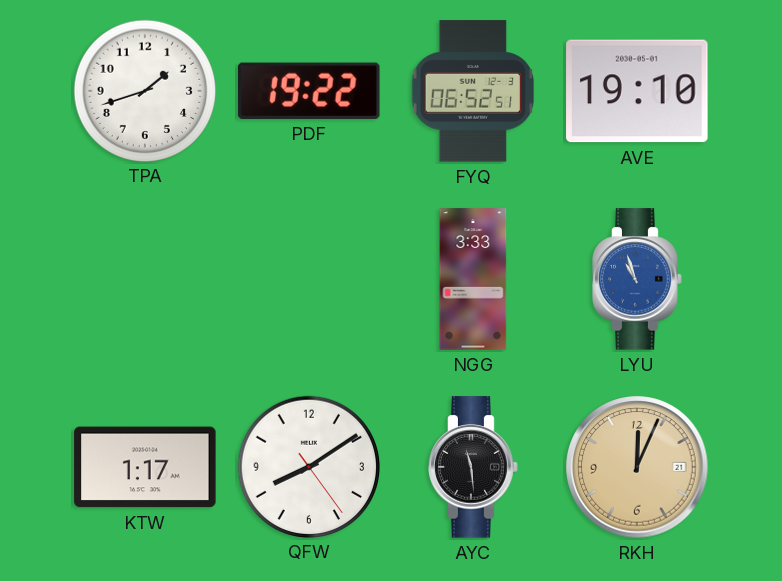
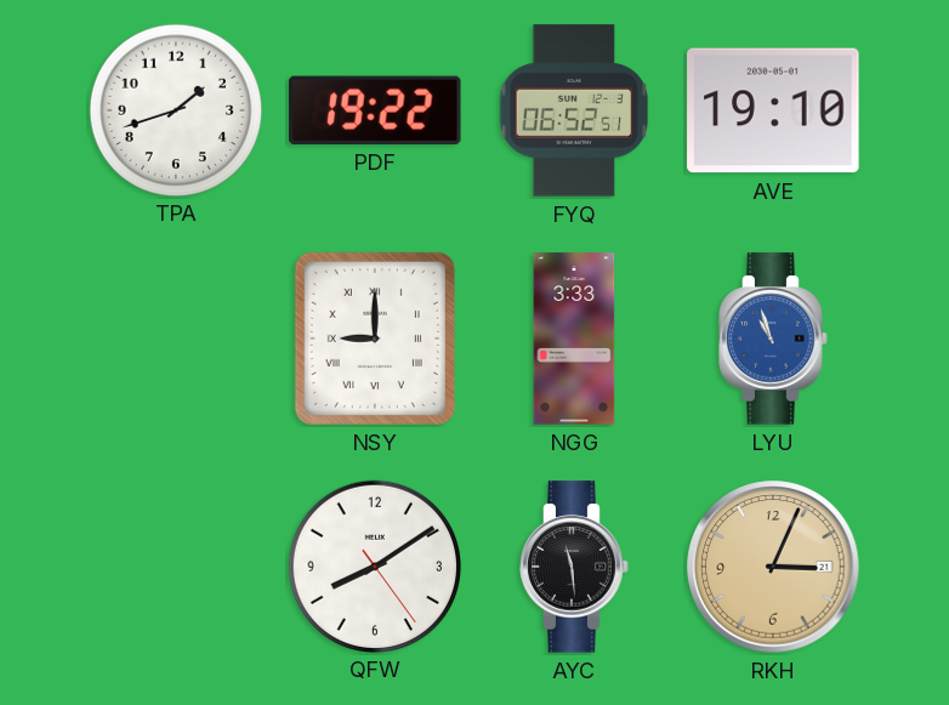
NSY: none -> 9:00 (375, 339)
KTW: 1:17 -> none (145, 467)
RKH: 12:04 -> 3:04 (773, 567)
